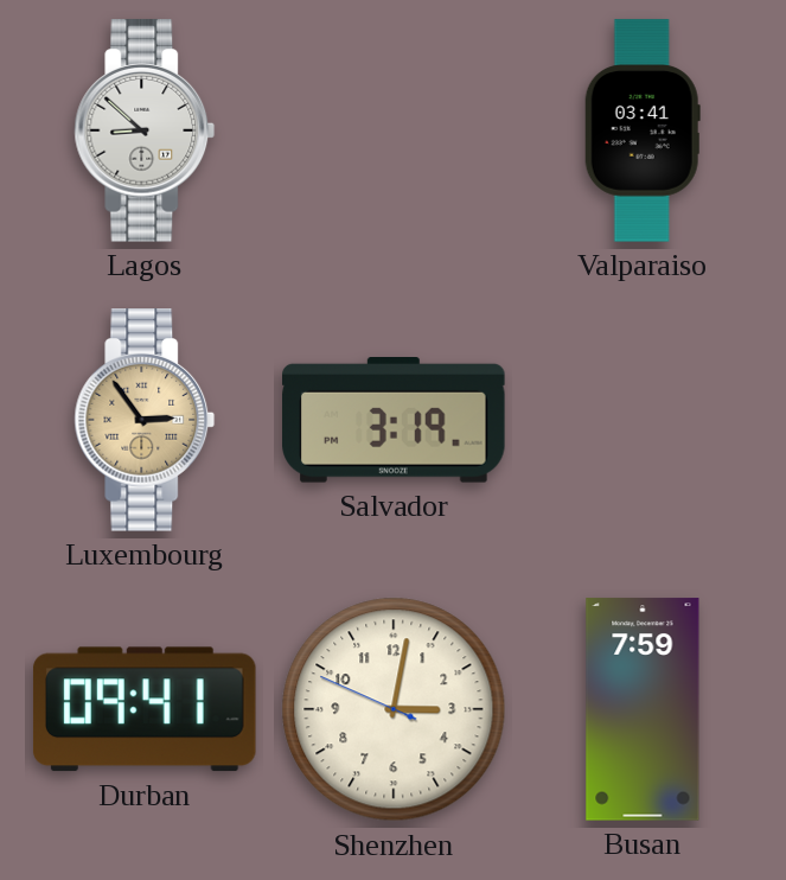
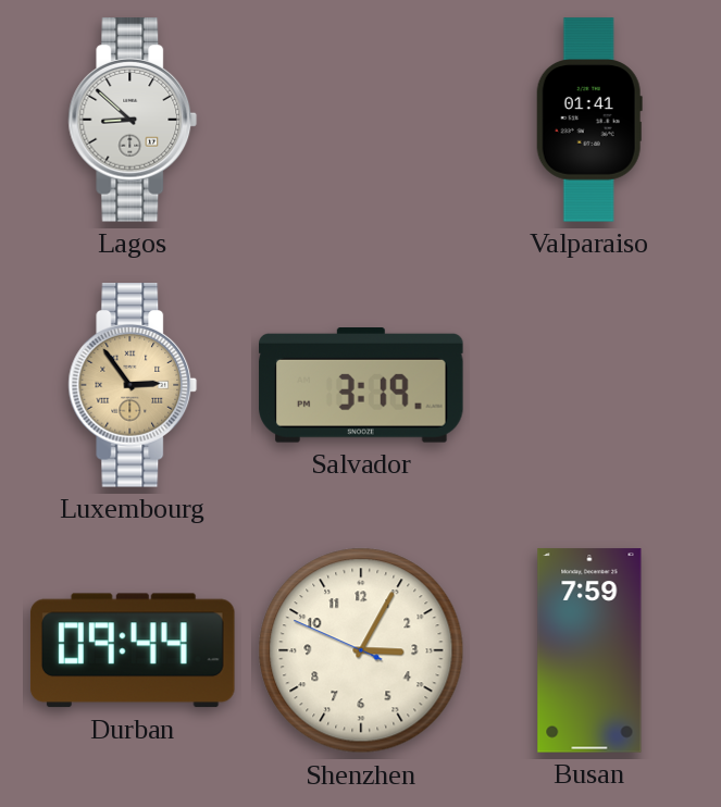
Valparaiso: 03:41 -> 01:41 (589, 120)
Durban: 09:41 -> 09:44 (133, 650)
Shenzhen: 3:01 -> 3:04 (361, 650)
